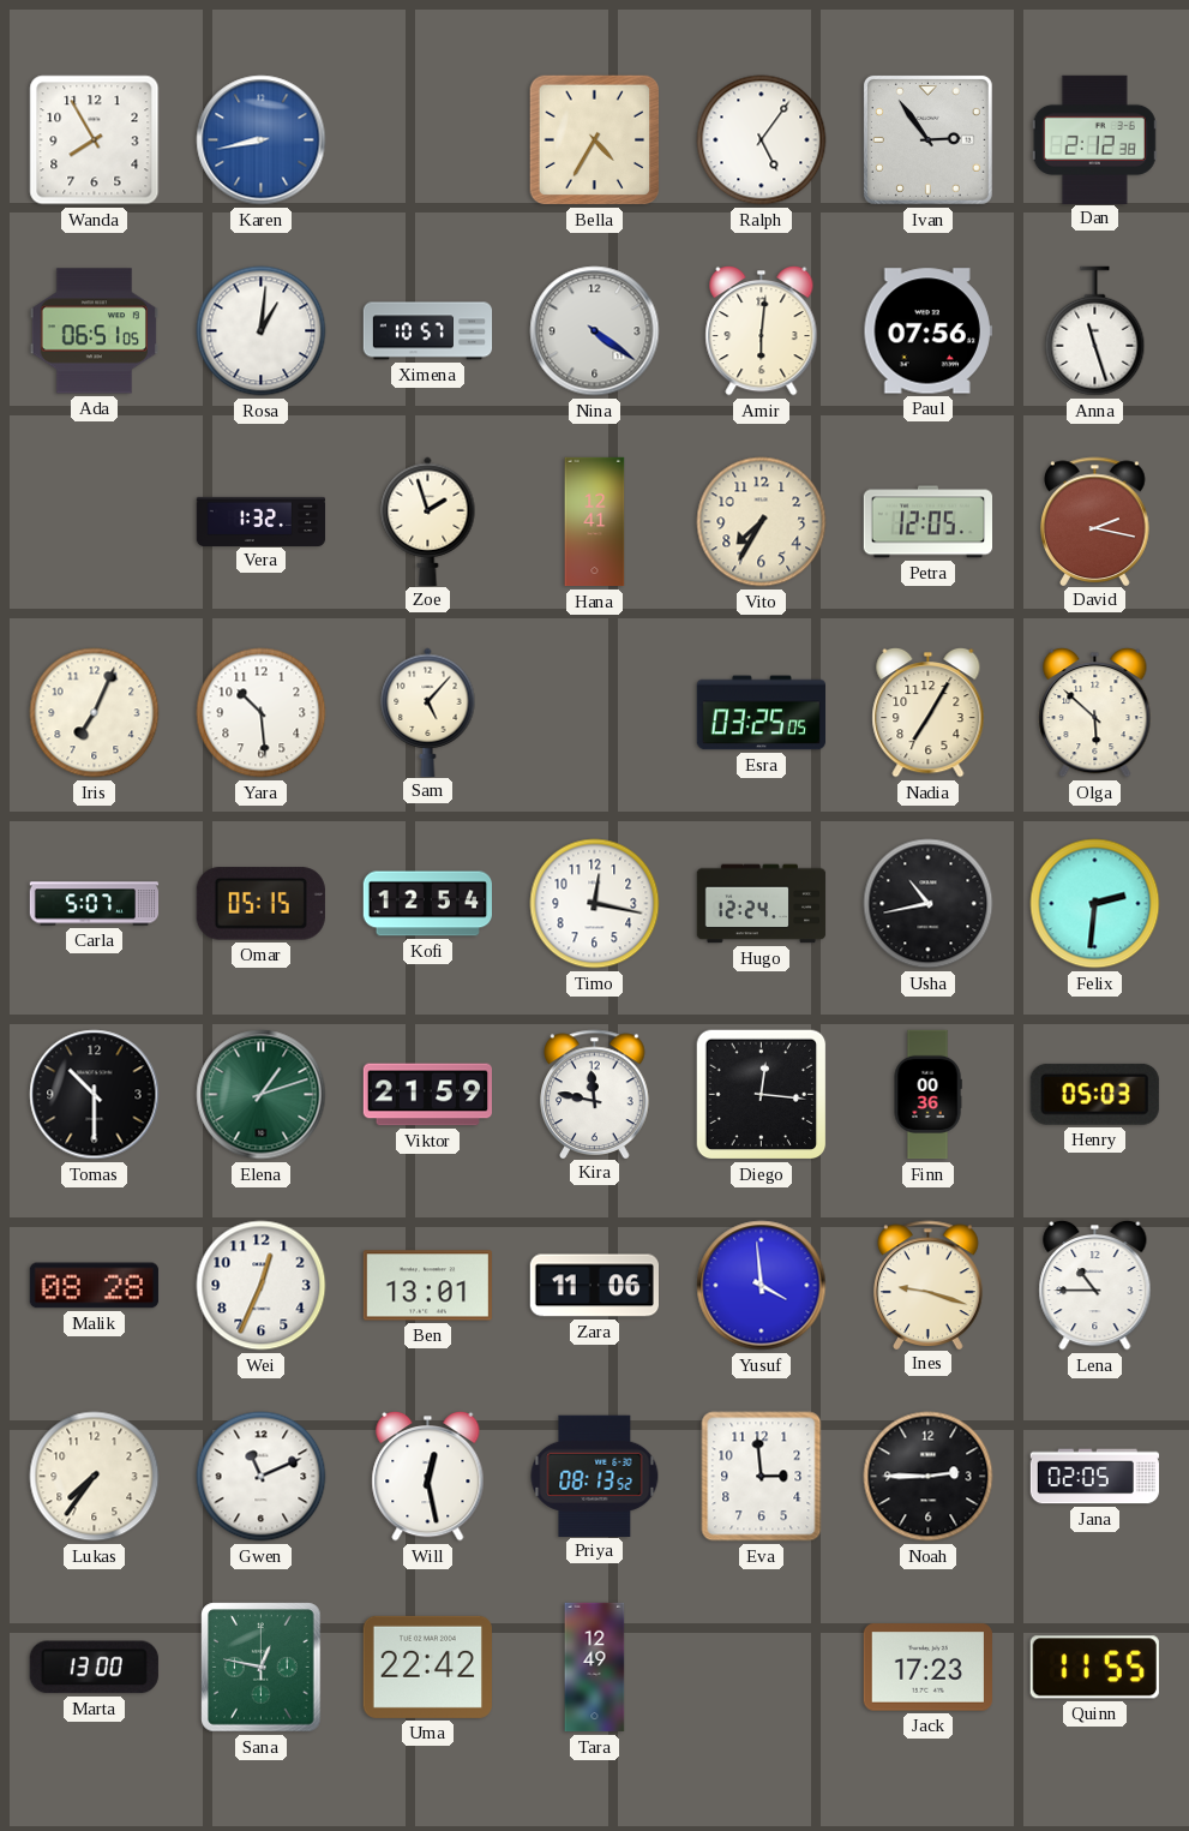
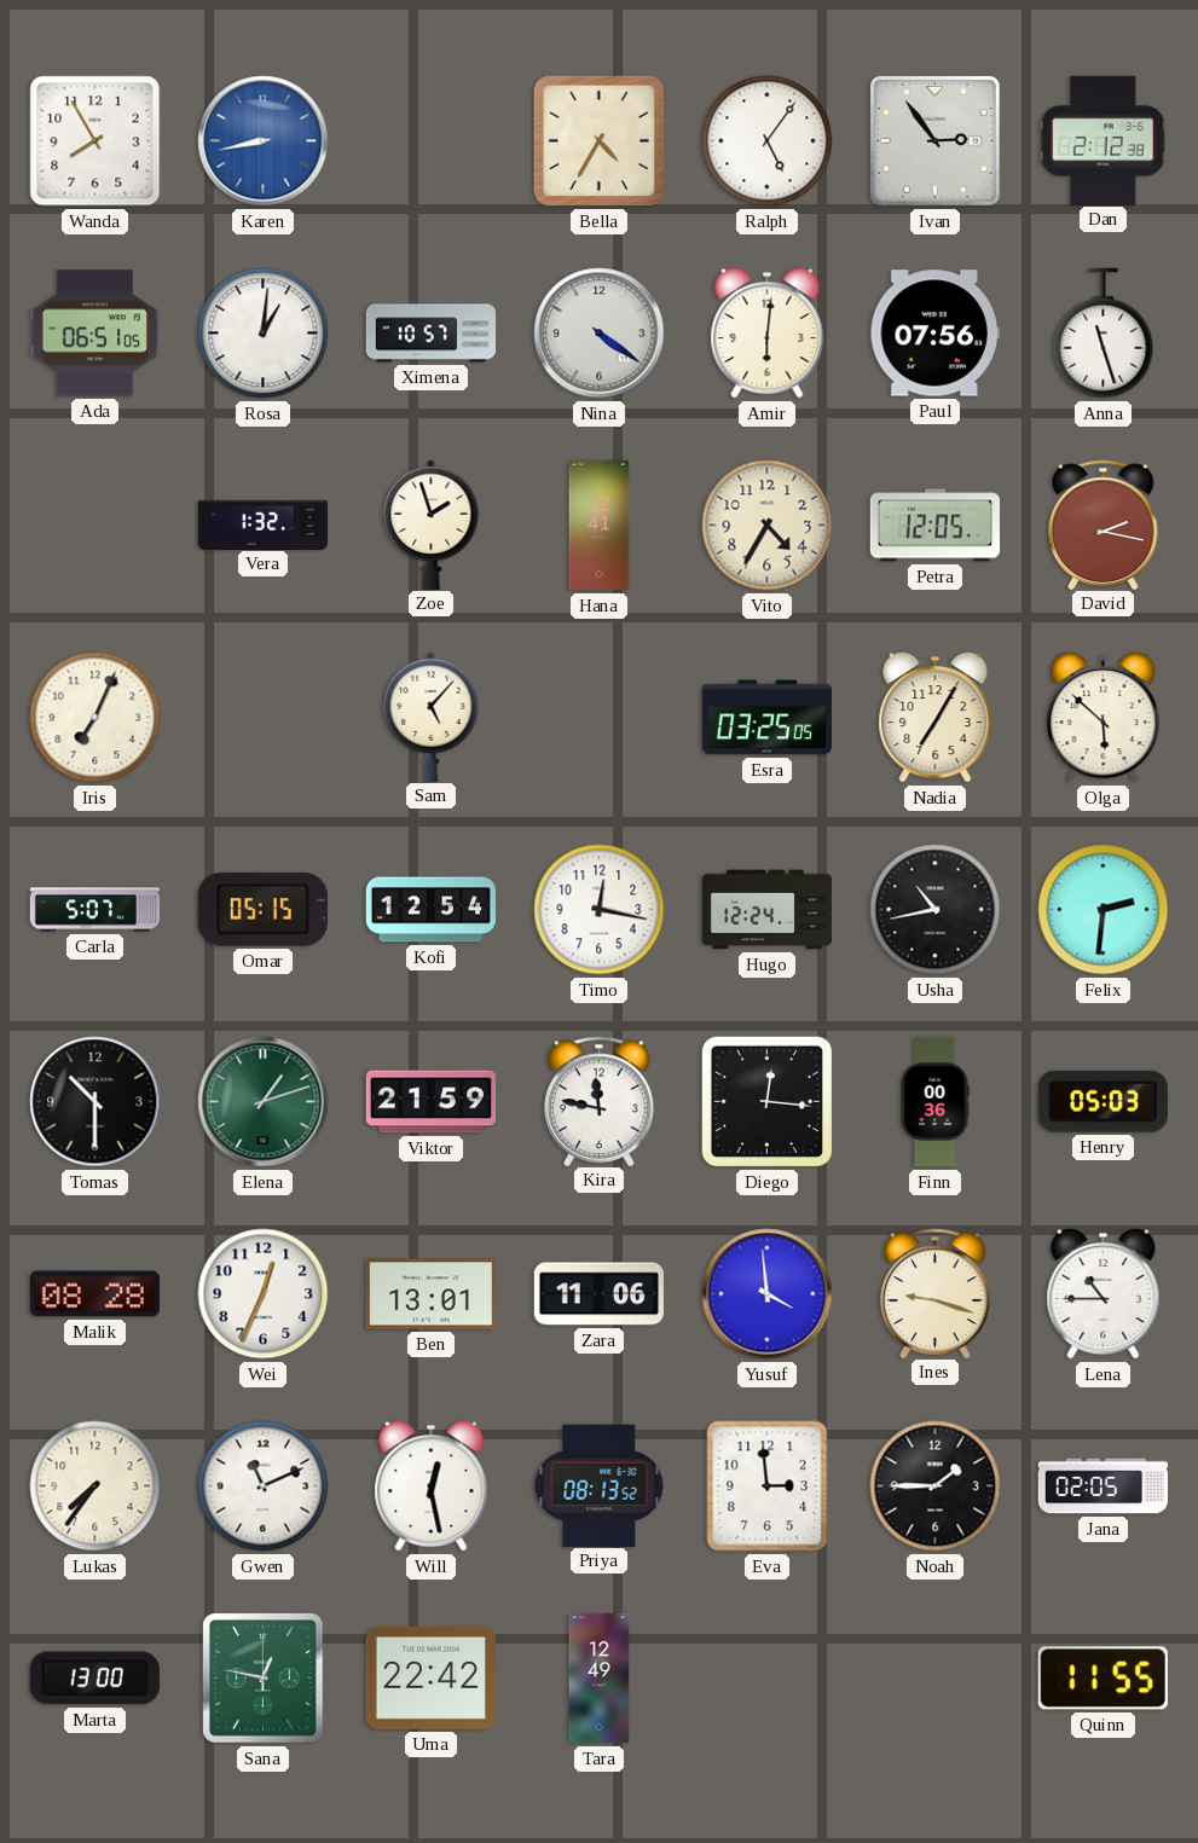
Vito: 7:35 -> 4:35 (768, 526)
Yara: 10:29 -> none (262, 713)
Noah: 2:45 -> 1:45 (936, 1486)
Jack: 17:23 -> none (927, 1668)
